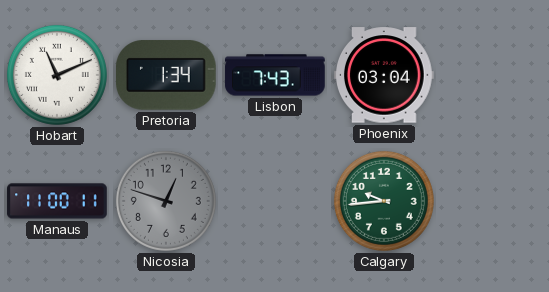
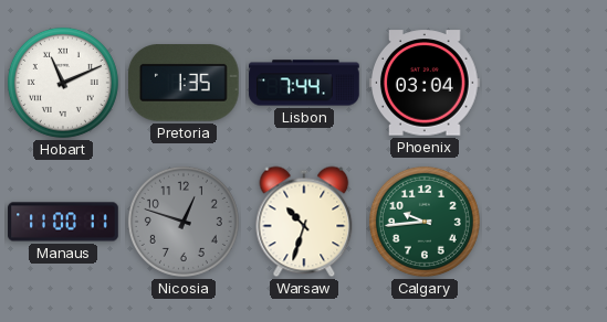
Pretoria: 1:34 -> 1:35 (185, 83)
Lisbon: 7:43 -> 7:44 (304, 83)
Warsaw: none -> 10:33 (304, 222)
